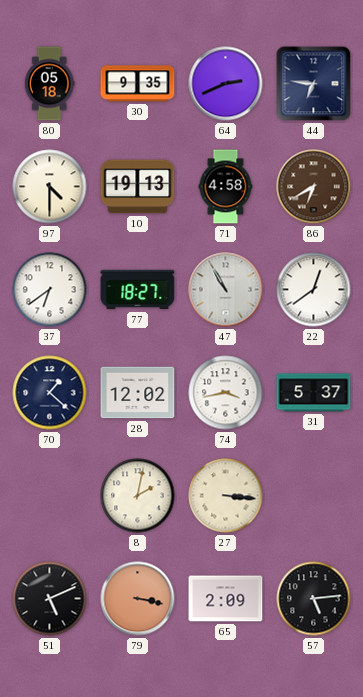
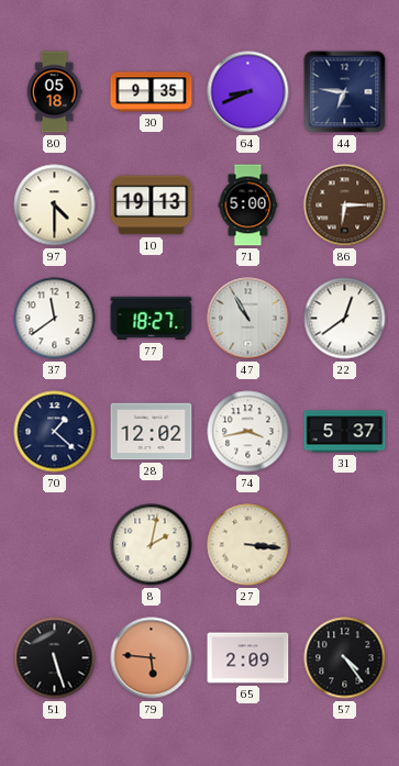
64: 2:41 -> 8:41 (248, 92)
71: 4:58 -> 5:00 (248, 206)
86: 6:40 -> 6:15 (345, 206)
37: 6:39 -> 11:39 (55, 319)
51: 5:11 -> 5:27 (55, 658)
79: 3:17 -> 5:46 (152, 658)
57: 5:14 -> 4:24 (345, 658)
